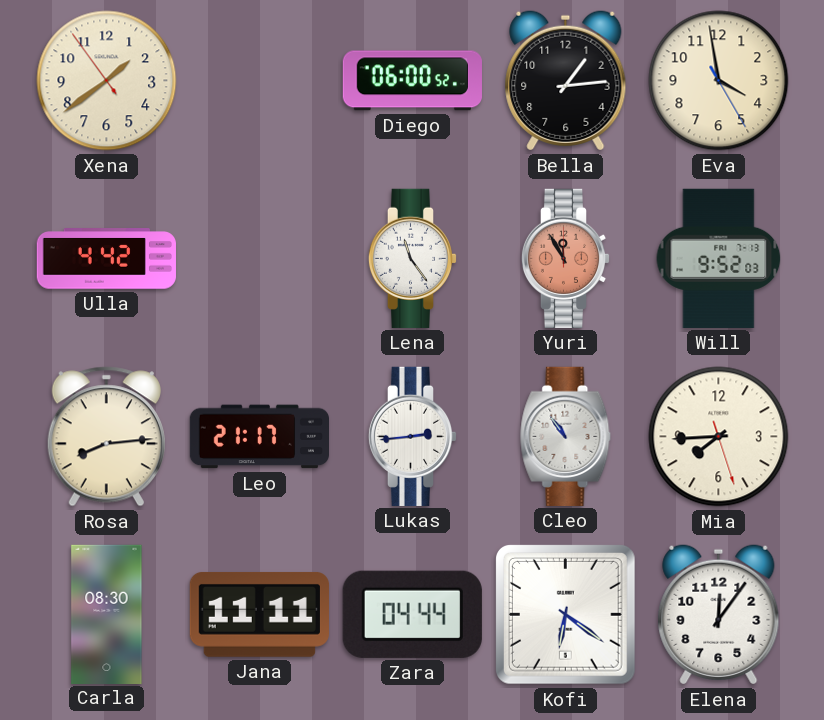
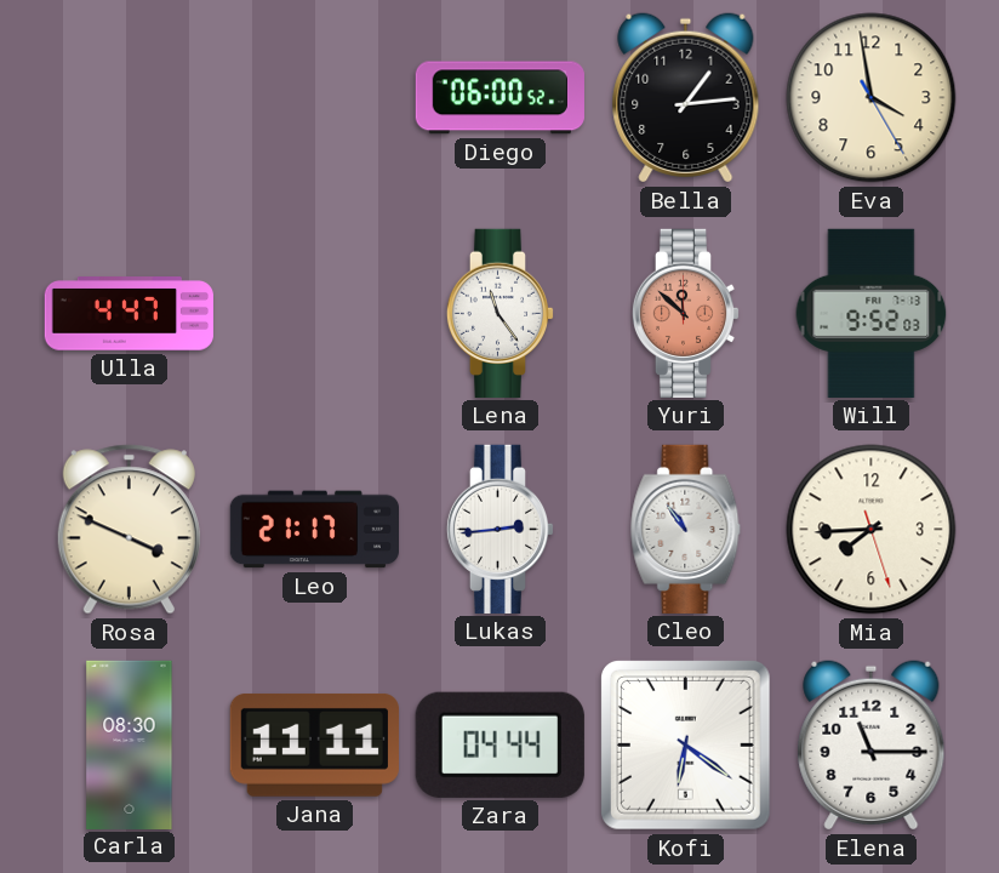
Xena: 1:38 -> none (107, 81)
Ulla: 4:42 -> 4:47 (129, 314)
Yuri: 11:55 -> 11:52 (686, 313)
Rosa: 8:14 -> 3:49 (129, 530)
Elena: 12:06 -> 11:15 (872, 746)
